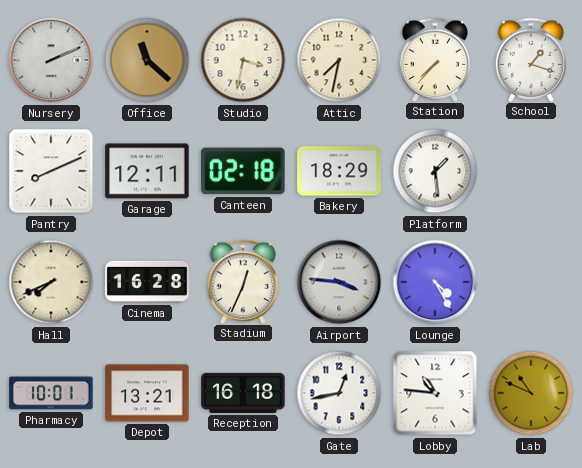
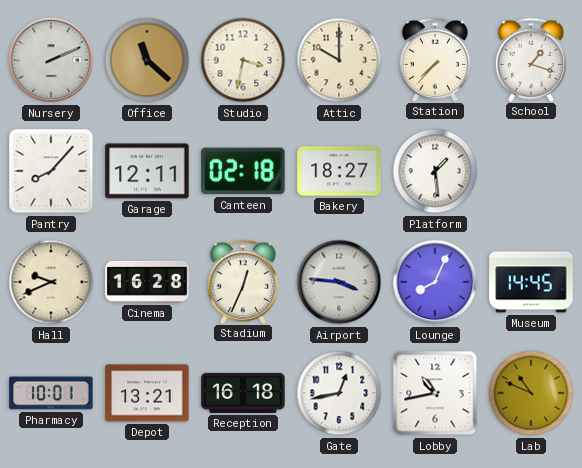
Attic: 7:32 -> 10:00 (339, 60)
Pantry: 8:11 -> 8:07 (51, 171)
Bakery: 18:29 -> 18:27 (339, 171)
Hall: 7:41 -> 9:41 (51, 282)
Lounge: 4:25 -> 8:04 (435, 282)
Museum: none -> 14:45 (531, 282)
Lobby: 10:46 -> 10:43 (435, 393)
